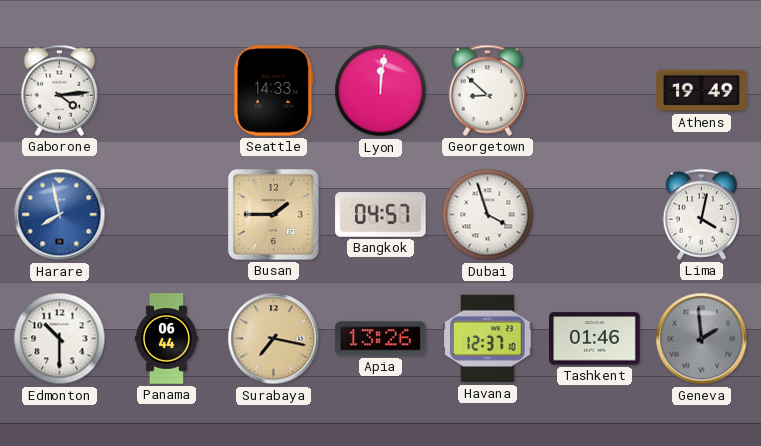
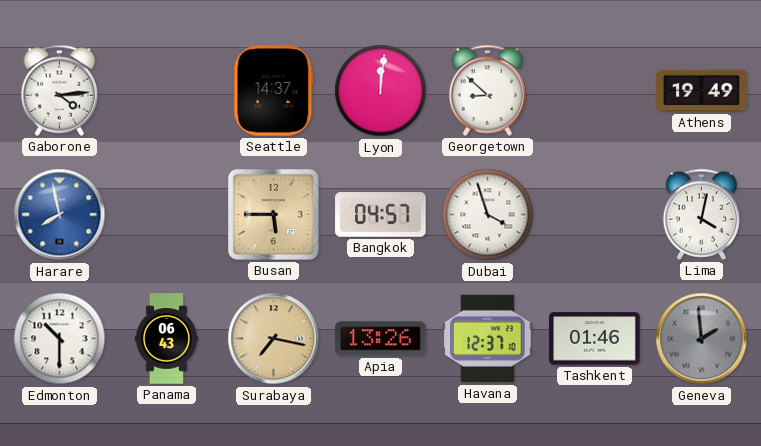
Seattle: 14:33 -> 14:37 (274, 91)
Busan: 1:45 -> 5:45 (273, 214)
Panama: 06:44 -> 06:43 (166, 339)
